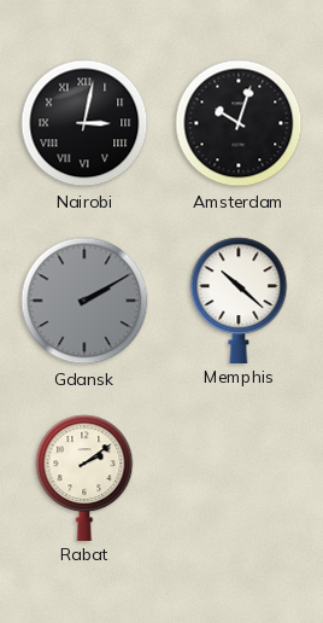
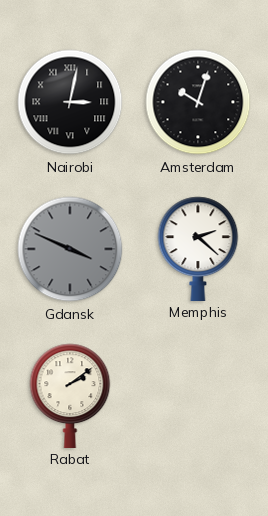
Gdansk: 2:10 -> 3:49 (70, 249)
Memphis: 10:22 -> 2:22 (198, 248)
